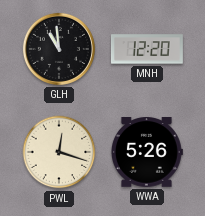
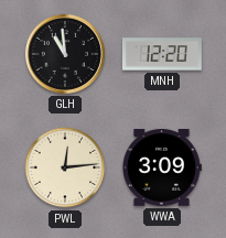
PWL: 12:18 -> 12:14 (65, 167)
WWA: 5:26 -> 3:09 (161, 167)
